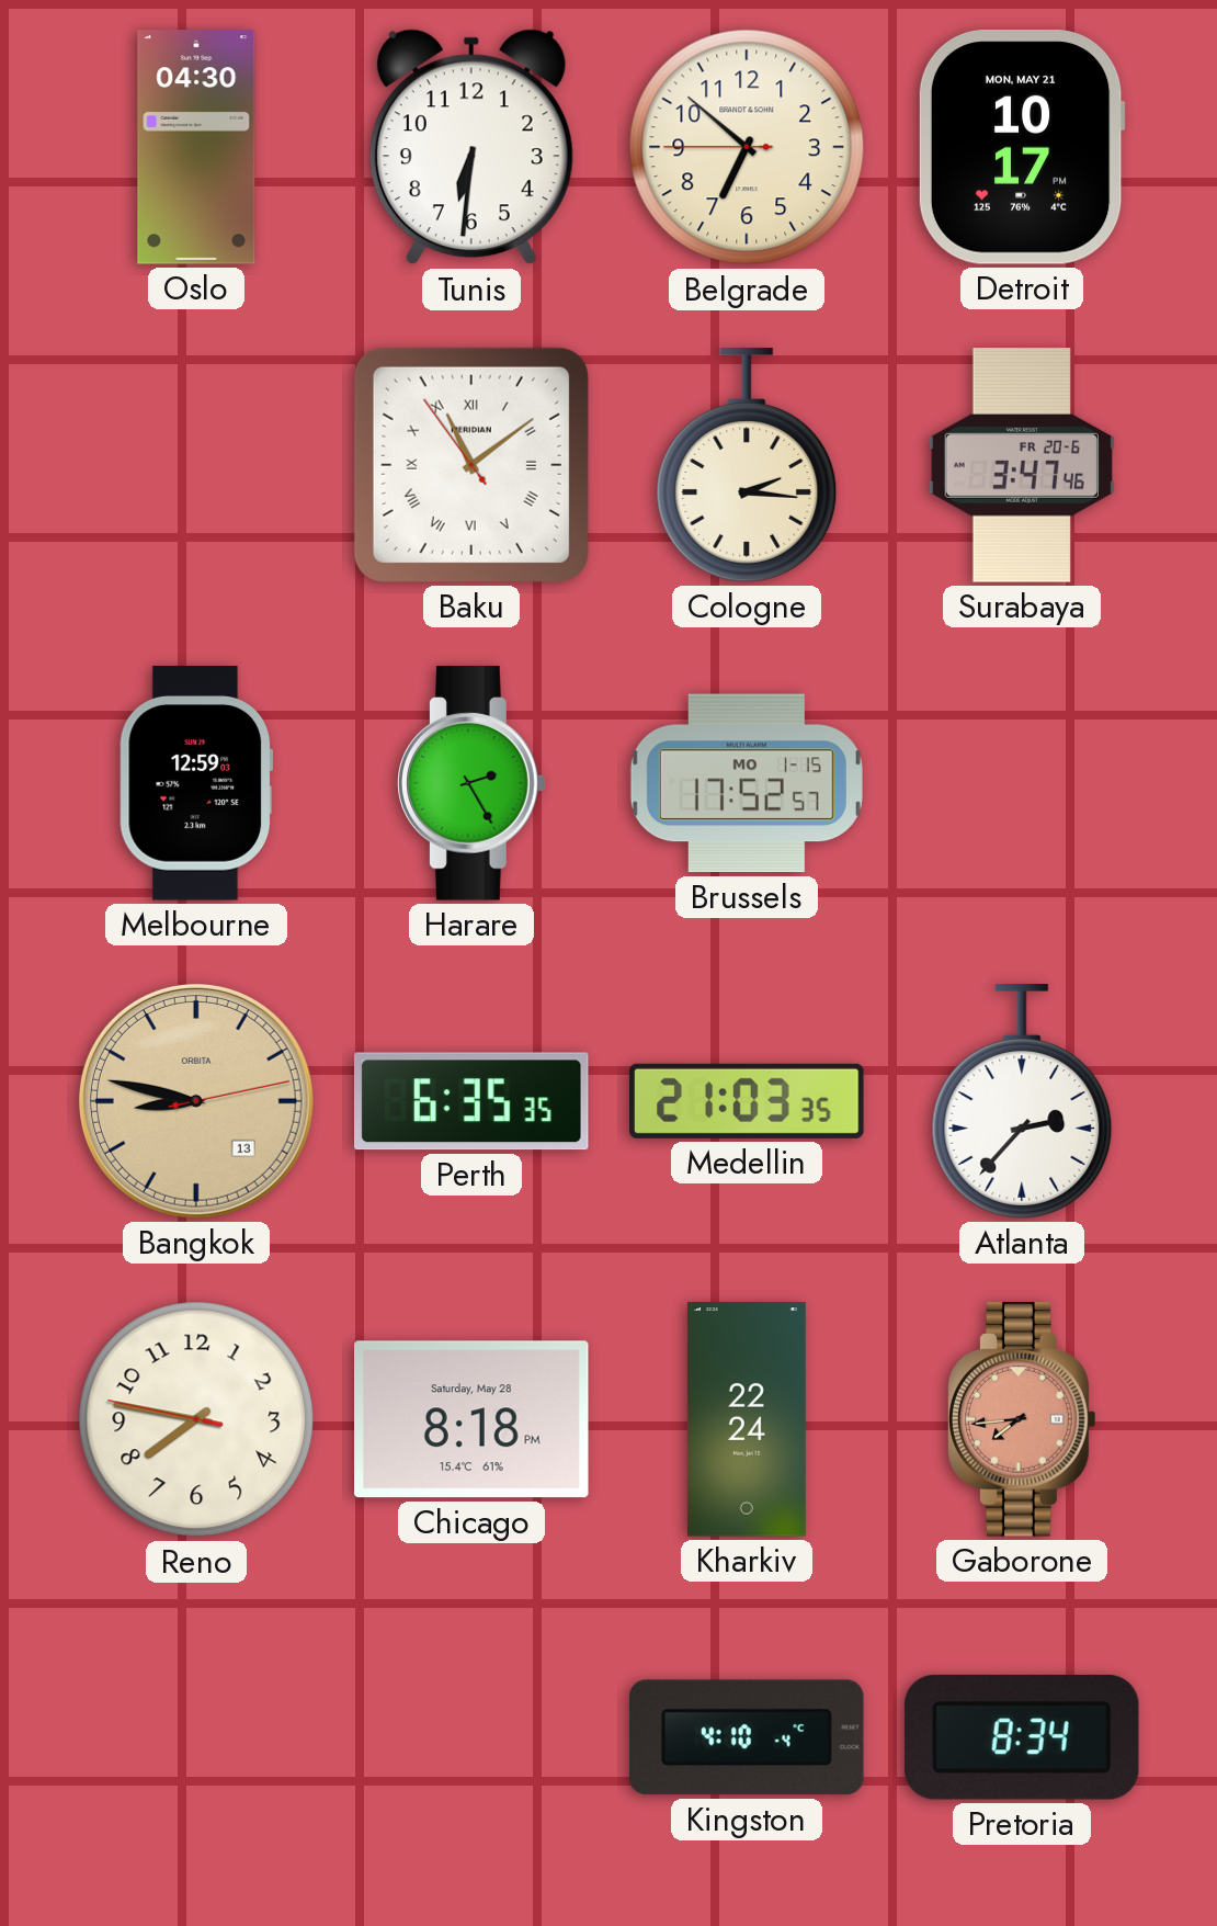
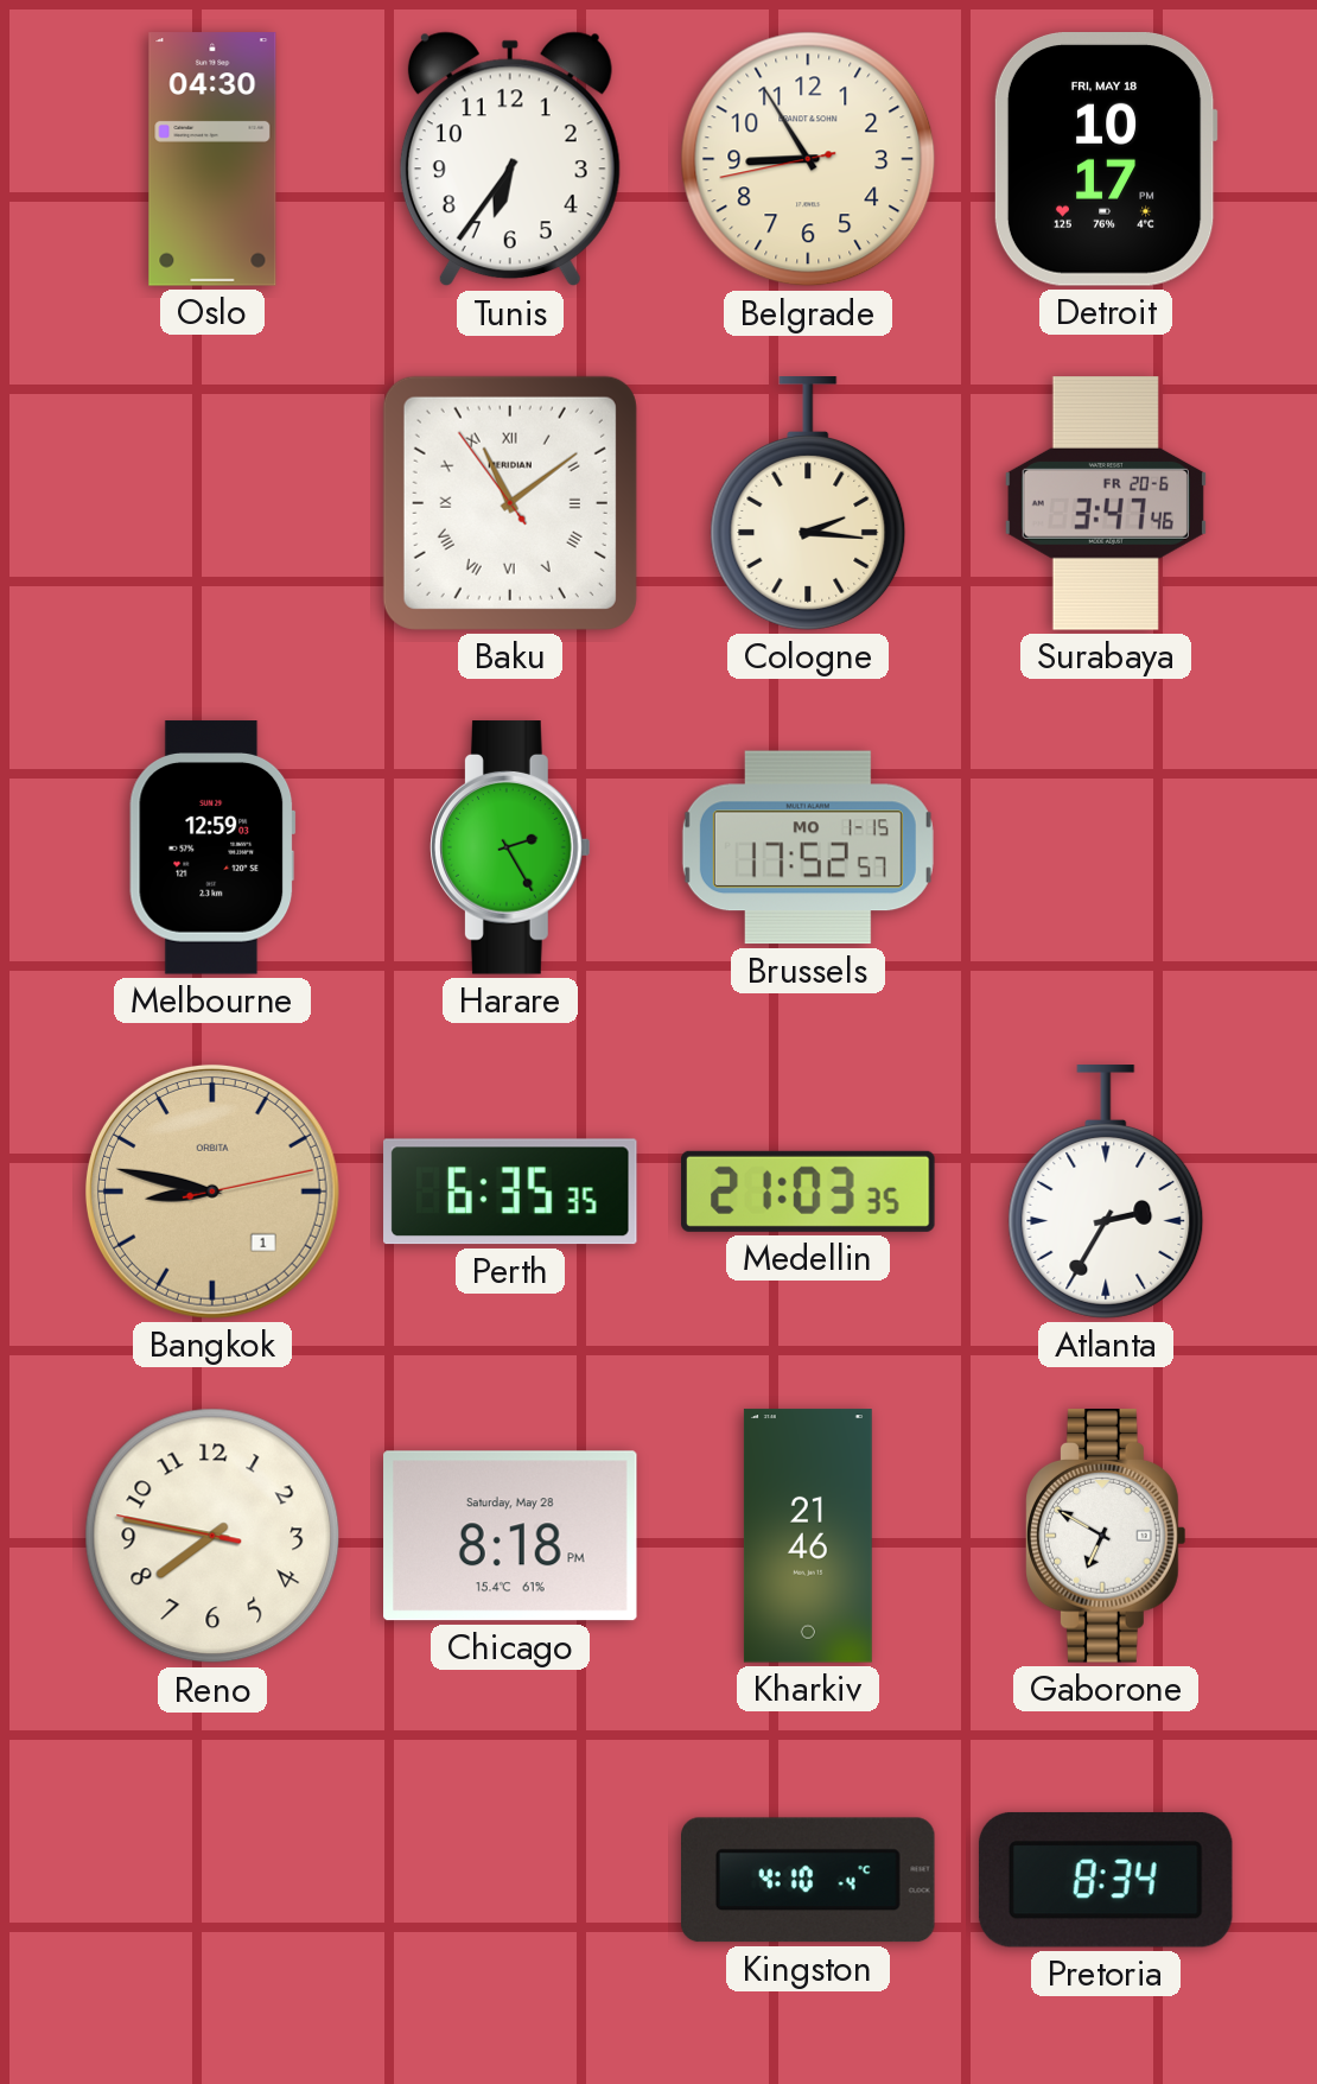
Tunis: 6:31 -> 6:36 (510, 159)
Belgrade: 6:51 -> 8:54 (808, 159)
Detroit date: MON, MAY 21 -> FRI, MAY 18 (1106, 160)
Bangkok date: 13 -> 1 (212, 1192)
Atlanta: 2:37 -> 2:35 (1106, 1192)
Kharkiv: 22:24 -> 21:46 (808, 1536)
Gaborone: 7:44 -> 6:50 (1106, 1536)
Gaborone dial: salmon -> white (1106, 1536)
